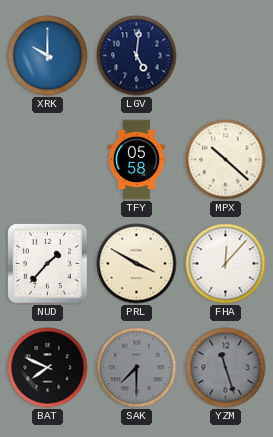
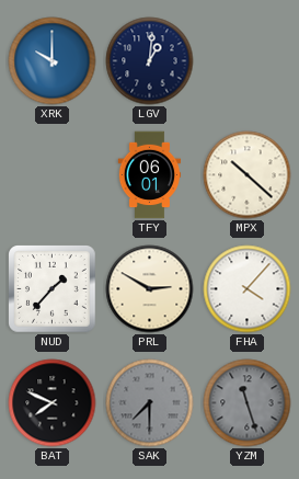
LGV: 5:01 -> 1:01 (150, 61)
TFY: 05:58 -> 06:01 (150, 175)
PRL: 3:50 -> 2:50 (150, 289)
FHA: 12:07 -> 4:07 (248, 289)
